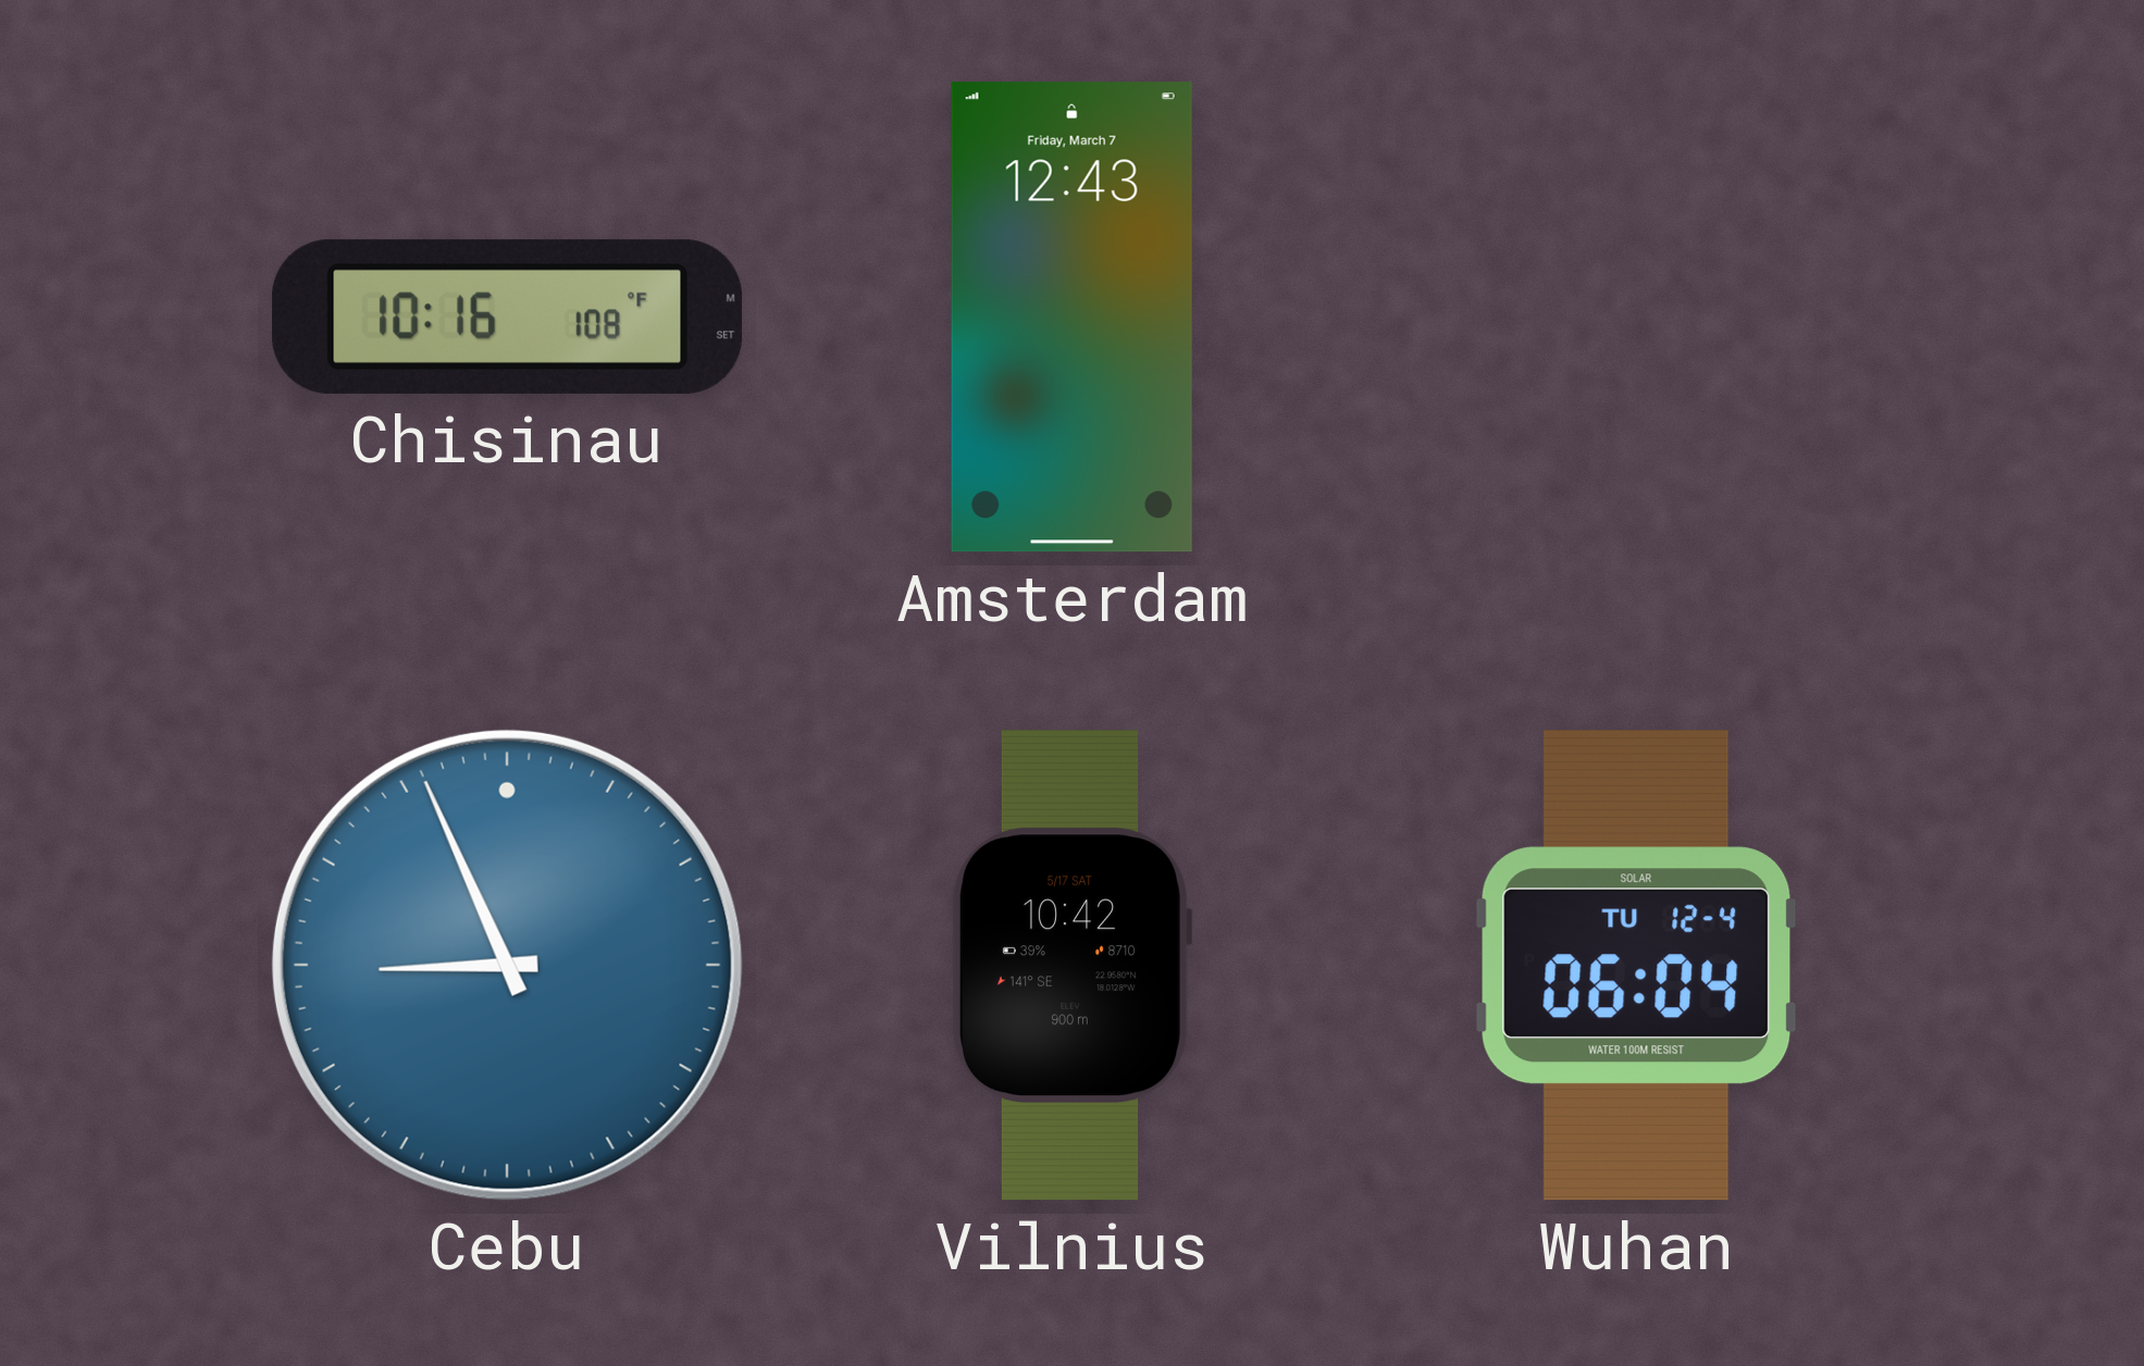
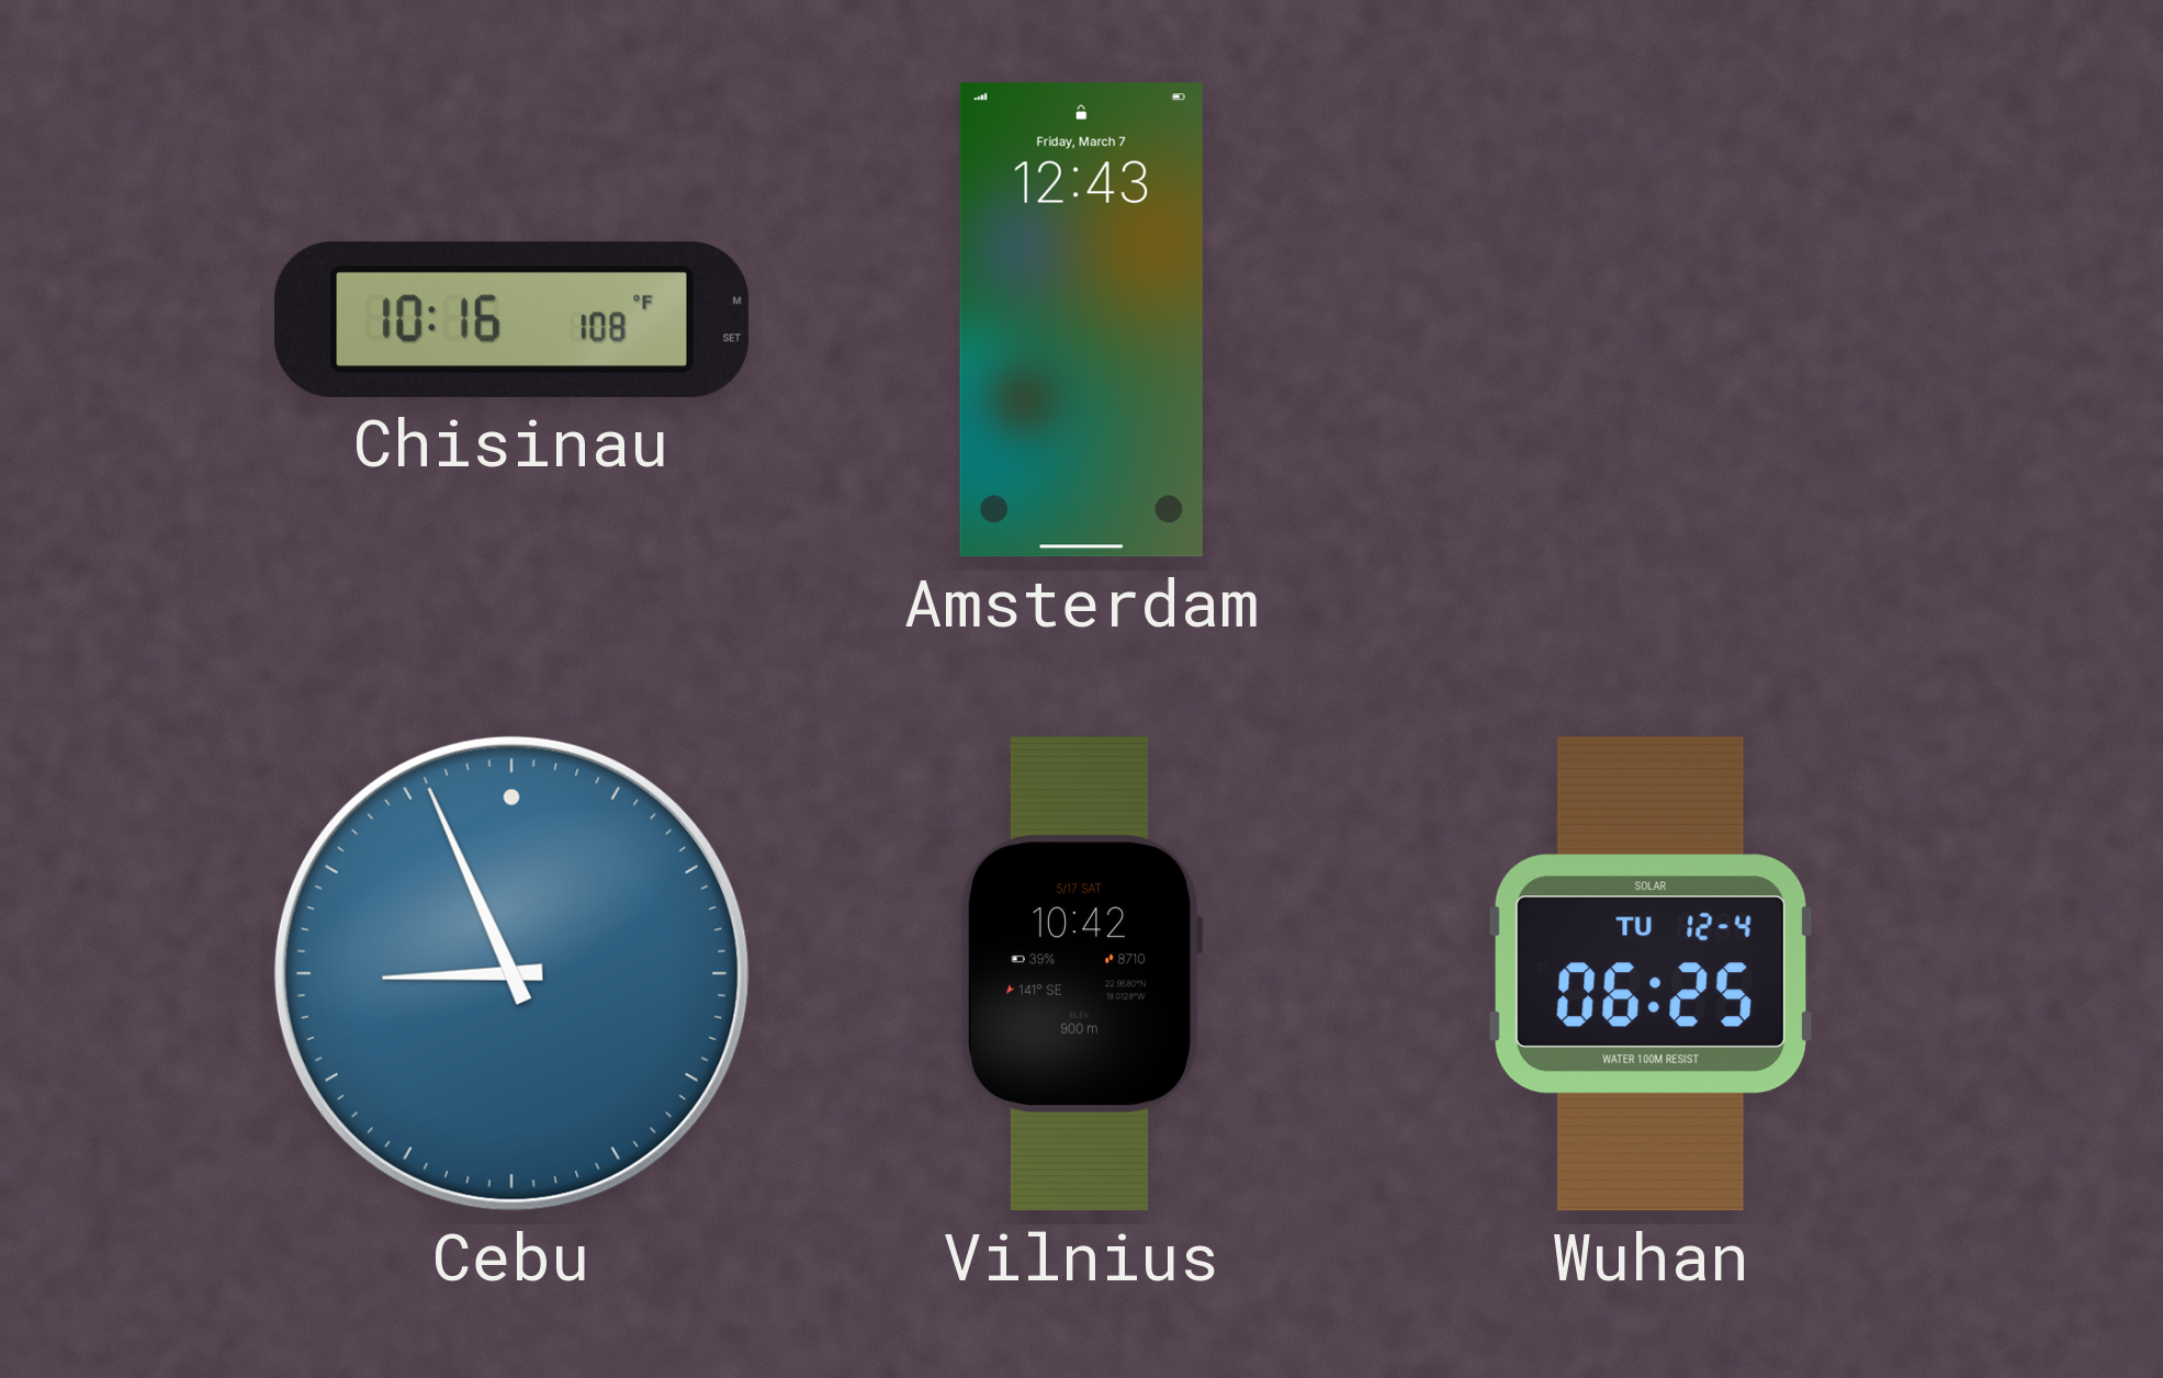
Wuhan: 06:04 -> 06:25 (1652, 974)
